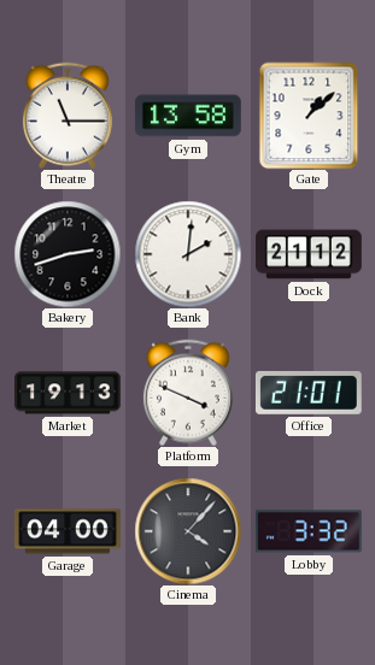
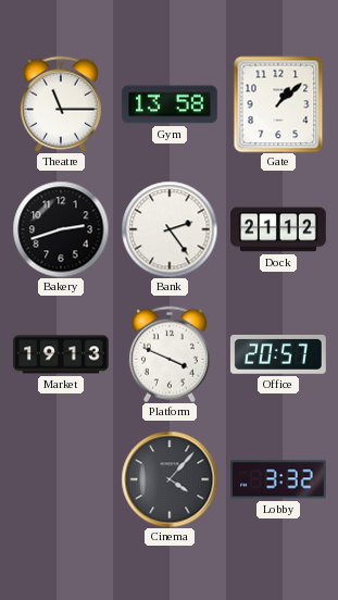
Bank: 2:01 -> 2:24 (170, 229)
Office: 21:01 -> 20:57 (278, 354)
Garage: 04:00 -> none (69, 531)
